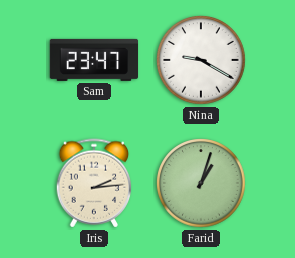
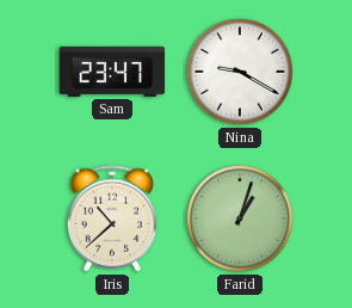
Iris: 2:14 -> 10:38 (112, 218)
